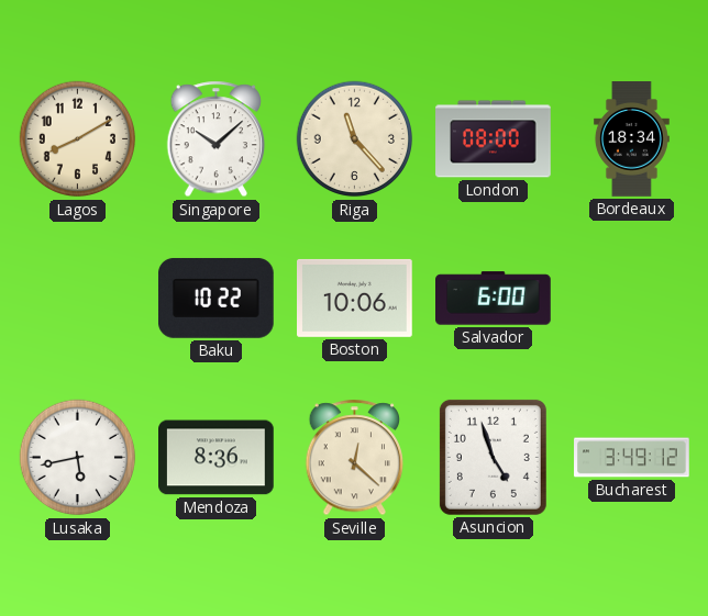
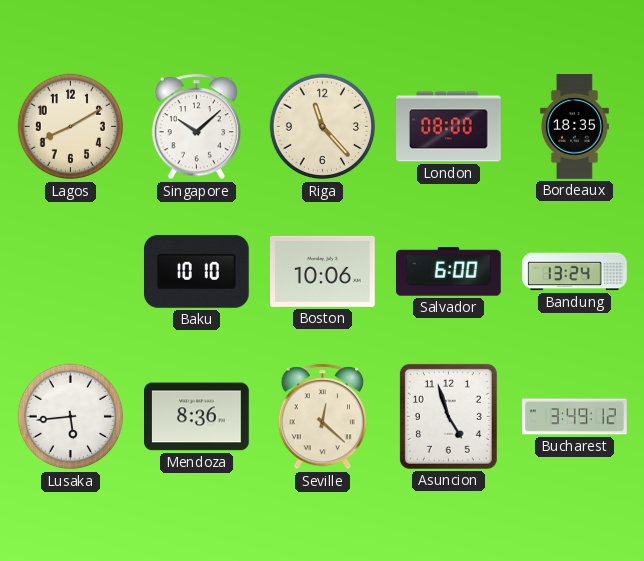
Bordeaux: 18:34 -> 18:35 (574, 127)
Baku: 10:22 -> 10:10 (196, 271)
Bandung: none -> 13:24 (575, 272)
Lusaka: 5:43 -> 5:44 (71, 417)
